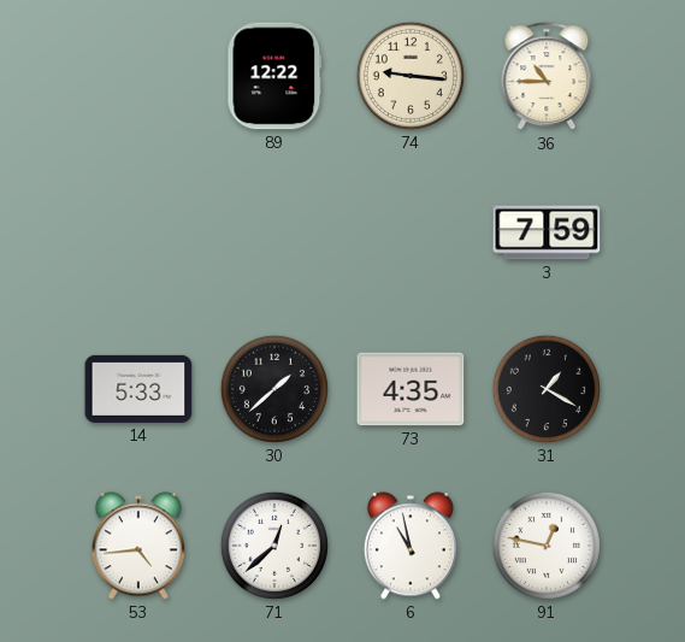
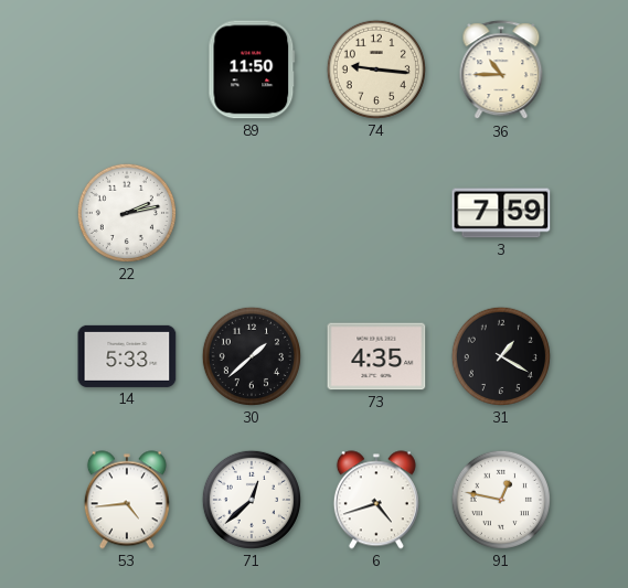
89: 12:22 -> 11:50 (252, 70)
22: none -> 2:13 (127, 213)
6: 10:58 -> 4:42 (376, 500)
